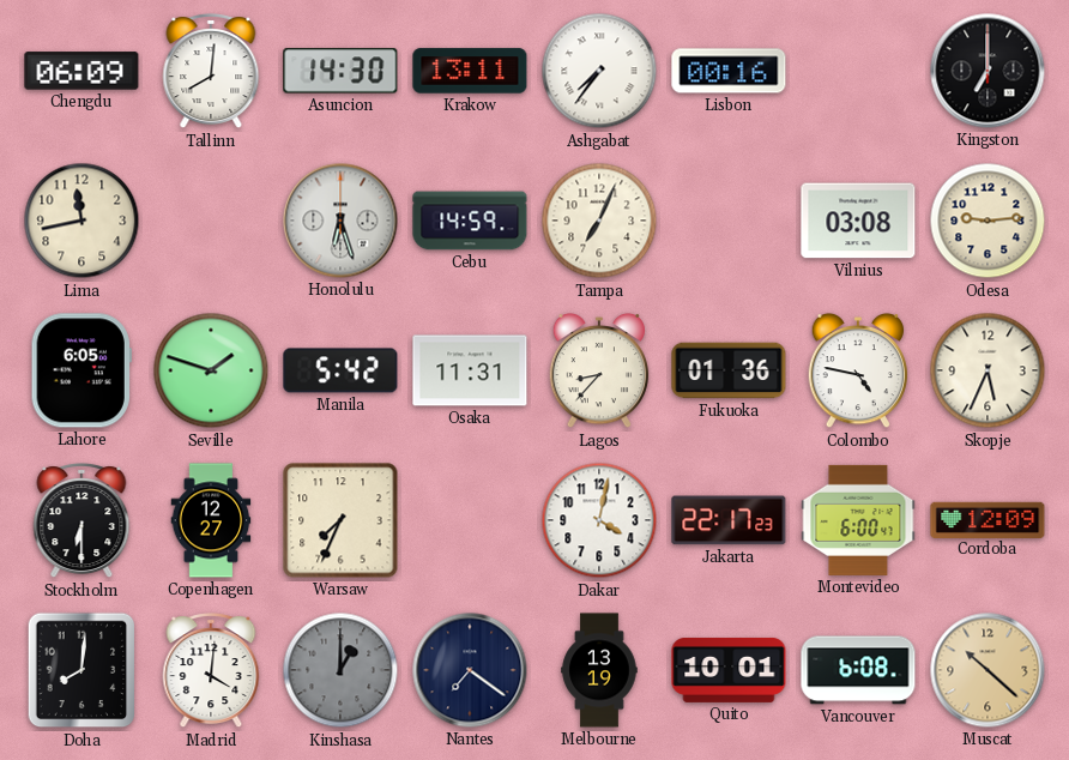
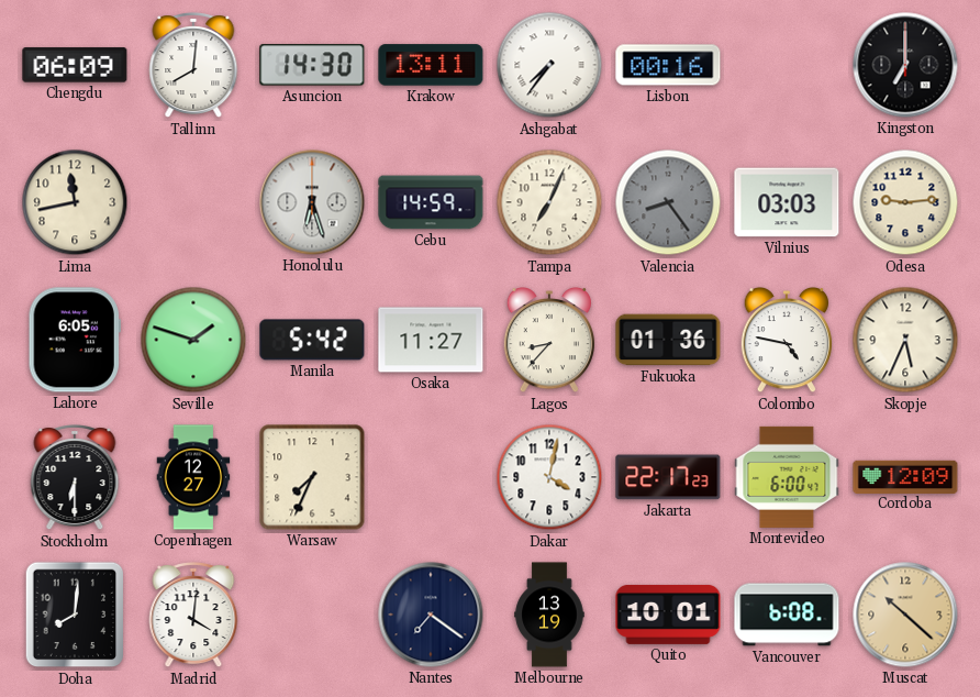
Valencia: none -> 8:24 (668, 202)
Vilnius: 03:08 -> 03:03 (787, 202)
Osaka: 11:31 -> 11:27 (431, 340)
Kinshasa: 1:00 -> none (340, 670)
